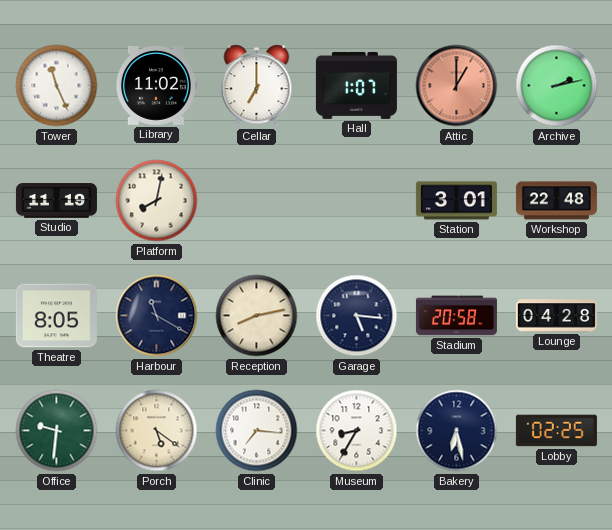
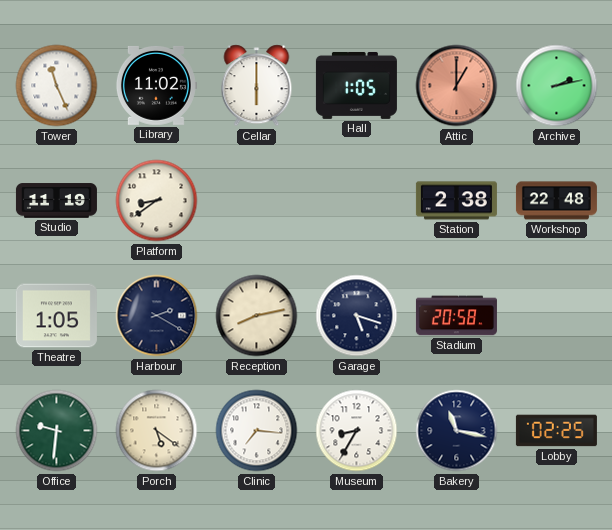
Cellar: 7:00 -> 6:00 (257, 86)
Hall: 1:07 -> 1:05 (356, 85)
Platform: 8:02 -> 8:39 (157, 201)
Station: 3:01 -> 2:38 (456, 201)
Theatre: 8:05 -> 1:05 (56, 316)
Harbour: 11:20 -> 2:20 (157, 316)
Garage: 5:16 -> 5:18 (357, 316)
Lounge: 04:28 -> none (556, 316)
Bakery: 6:28 -> 11:17 (457, 431)
